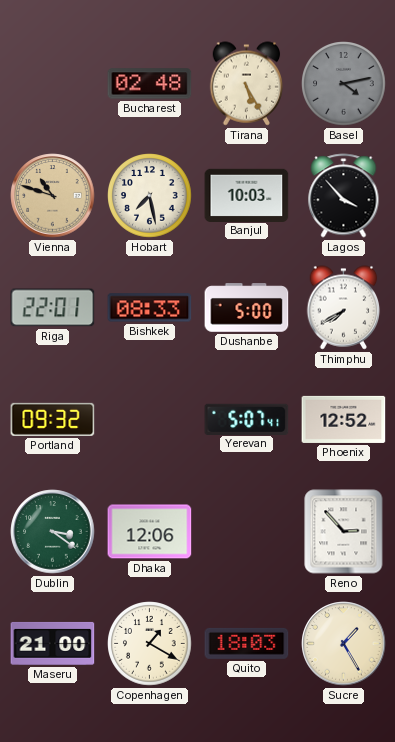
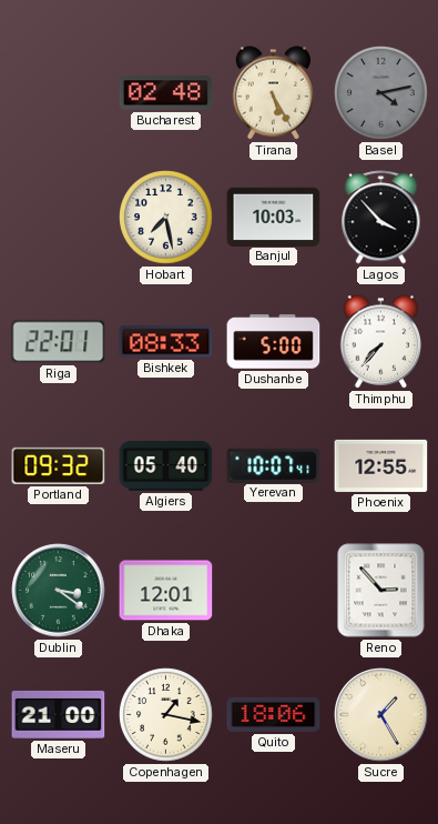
Vienna: 10:48 -> none (53, 196)
Thimphu: 7:40 -> 7:37 (381, 342)
Algiers: none -> 05:40 (166, 466)
Yerevan: 5:07 -> 10:07 (274, 465)
Phoenix: 12:52 -> 12:55 (381, 465)
Dhaka: 12:06 -> 12:01 (166, 591)
Copenhagen: 1:20 -> 1:17 (166, 715)
Quito: 18:03 -> 18:06 (274, 714)
